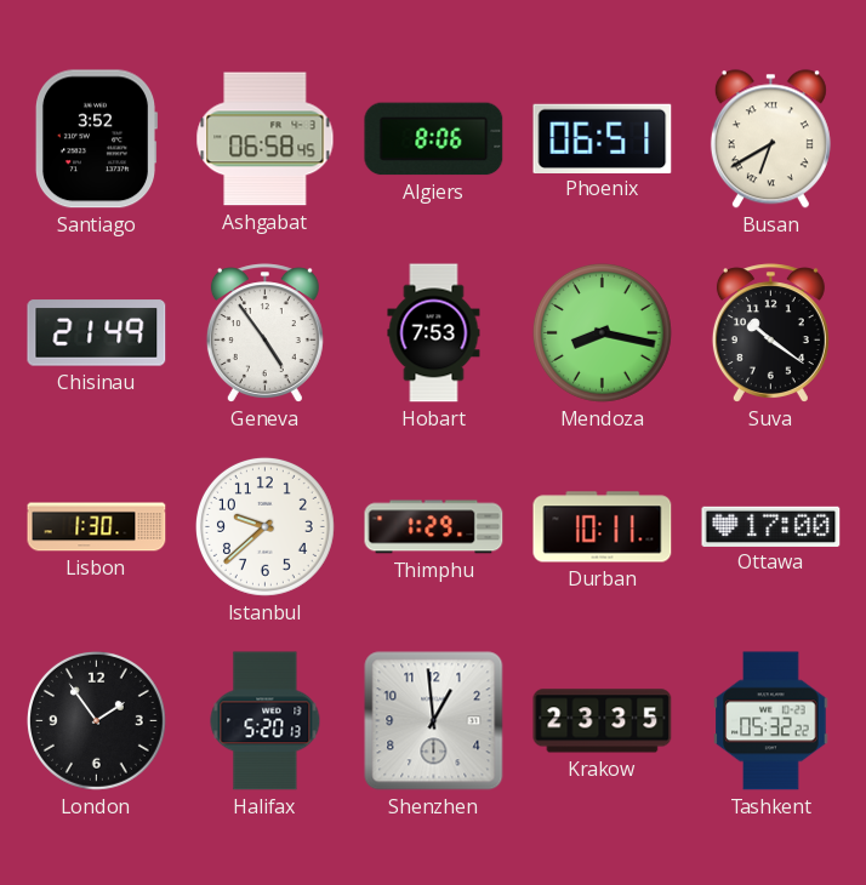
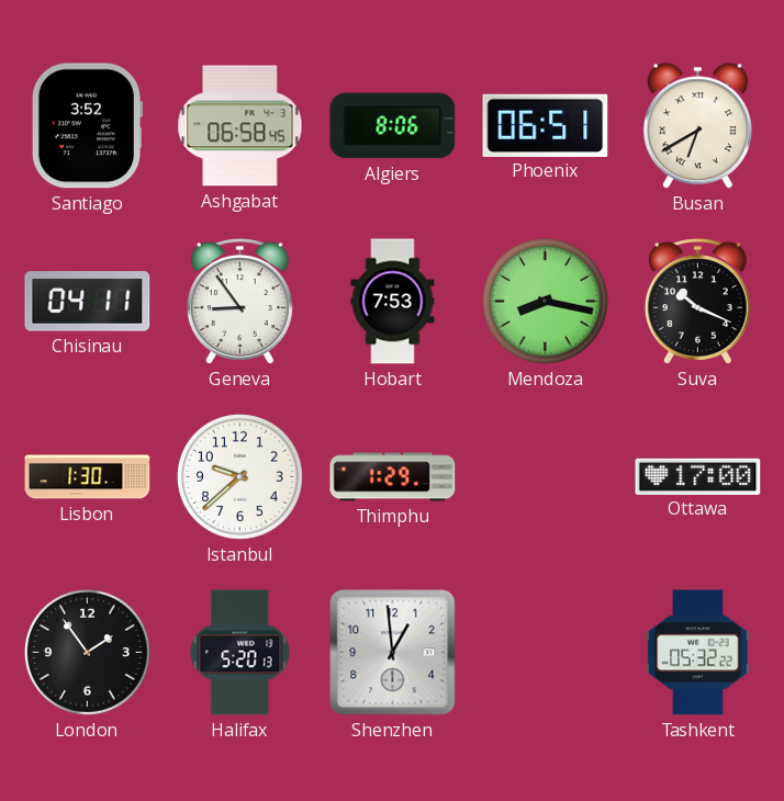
Chisinau: 21:49 -> 04:11 (88, 302)
Geneva: 4:54 -> 8:54 (239, 302)
Suva: 10:21 -> 10:19 (697, 302)
Durban: 10:11 -> none (603, 527)
Krakow: 23:35 -> none (603, 721)
